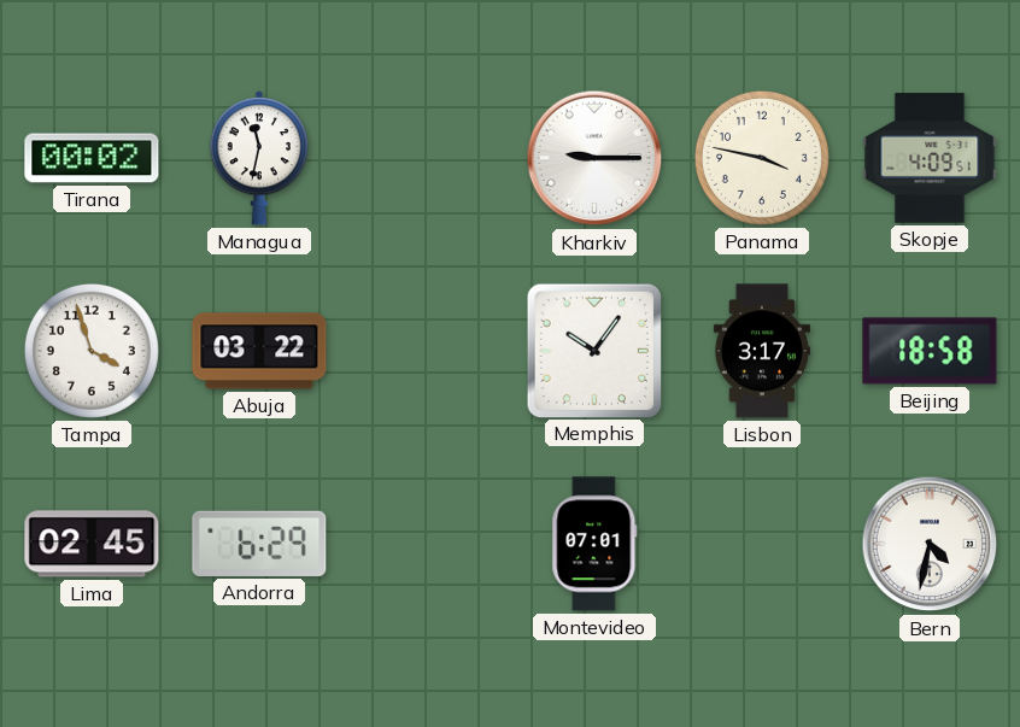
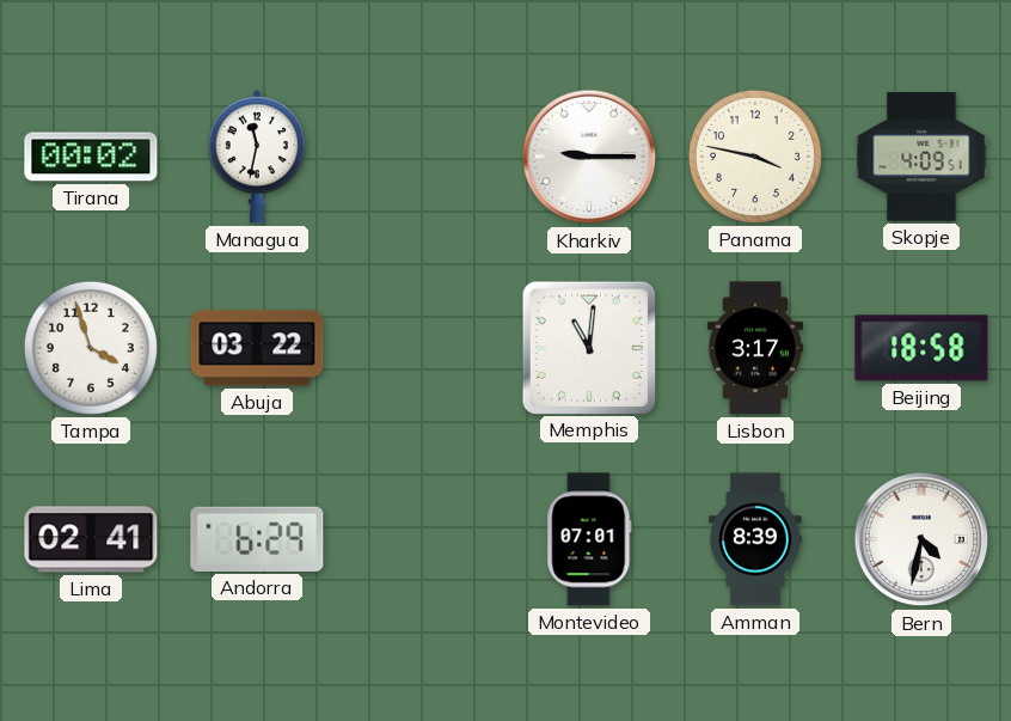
Memphis: 10:06 -> 11:01 (588, 347)
Lima: 02:45 -> 02:41 (91, 539)
Amman: none -> 8:39 (755, 539)
